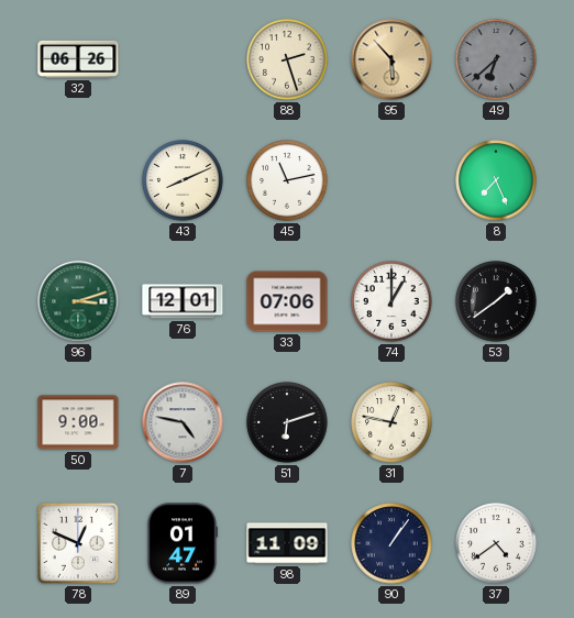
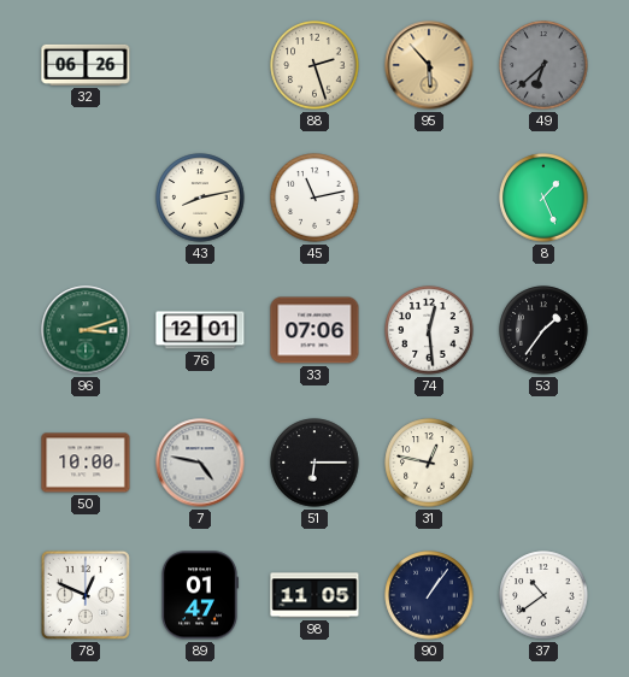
43: 8:11 -> 8:13 (200, 198)
8: 7:26 -> 1:26 (543, 198)
74: 1:00 -> 12:29 (429, 330)
53: 1:39 -> 1:36 (543, 330)
50: 9:00 -> 10:00 (86, 463)
51: 6:12 -> 6:15 (314, 463)
98: 11:09 -> 11:05 (314, 595)
37: 4:39 -> 10:39 (543, 595)
